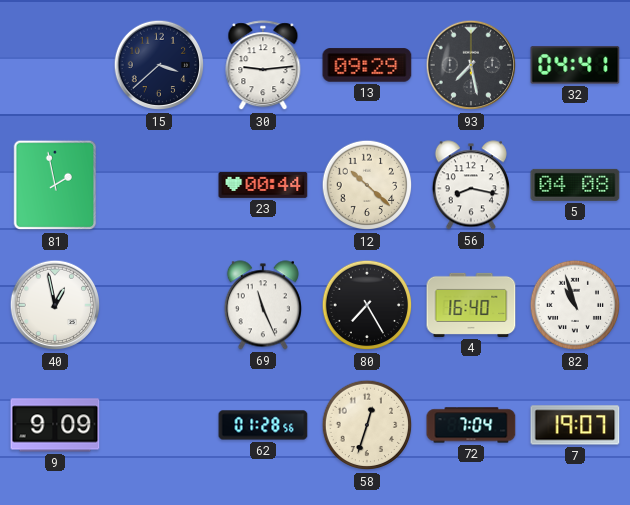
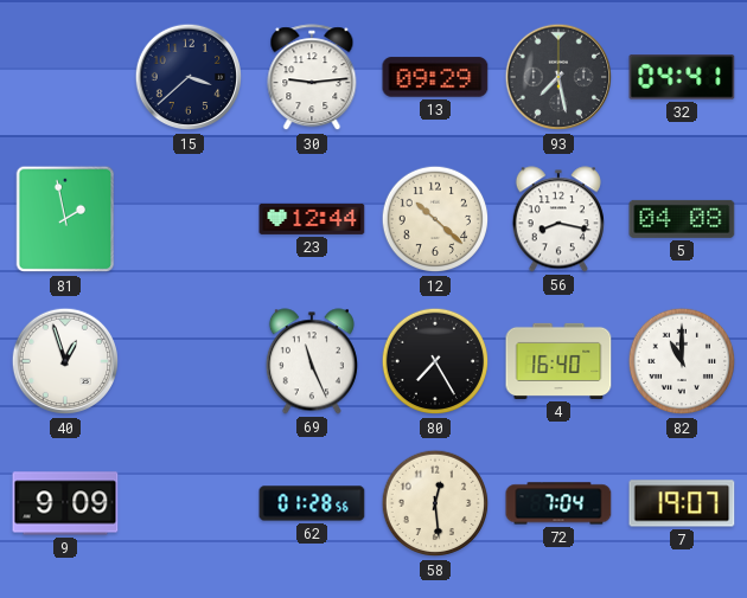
23: 00:44 -> 12:44 (312, 219)
40: 12:58 -> 12:57 (65, 361)
82: 10:57 -> 11:00 (682, 361)
58: 12:33 -> 12:29 (435, 503)
